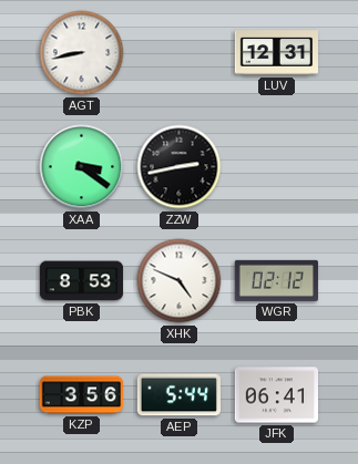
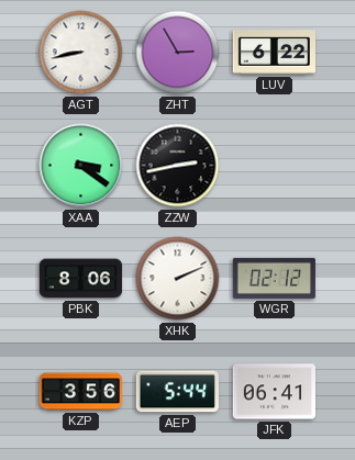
ZHT: none -> 2:55 (178, 53)
LUV: 12:31 -> 6:22 (274, 53)
PBK: 8:53 -> 8:06 (81, 279)
XHK: 4:49 -> 2:11 (178, 279)
